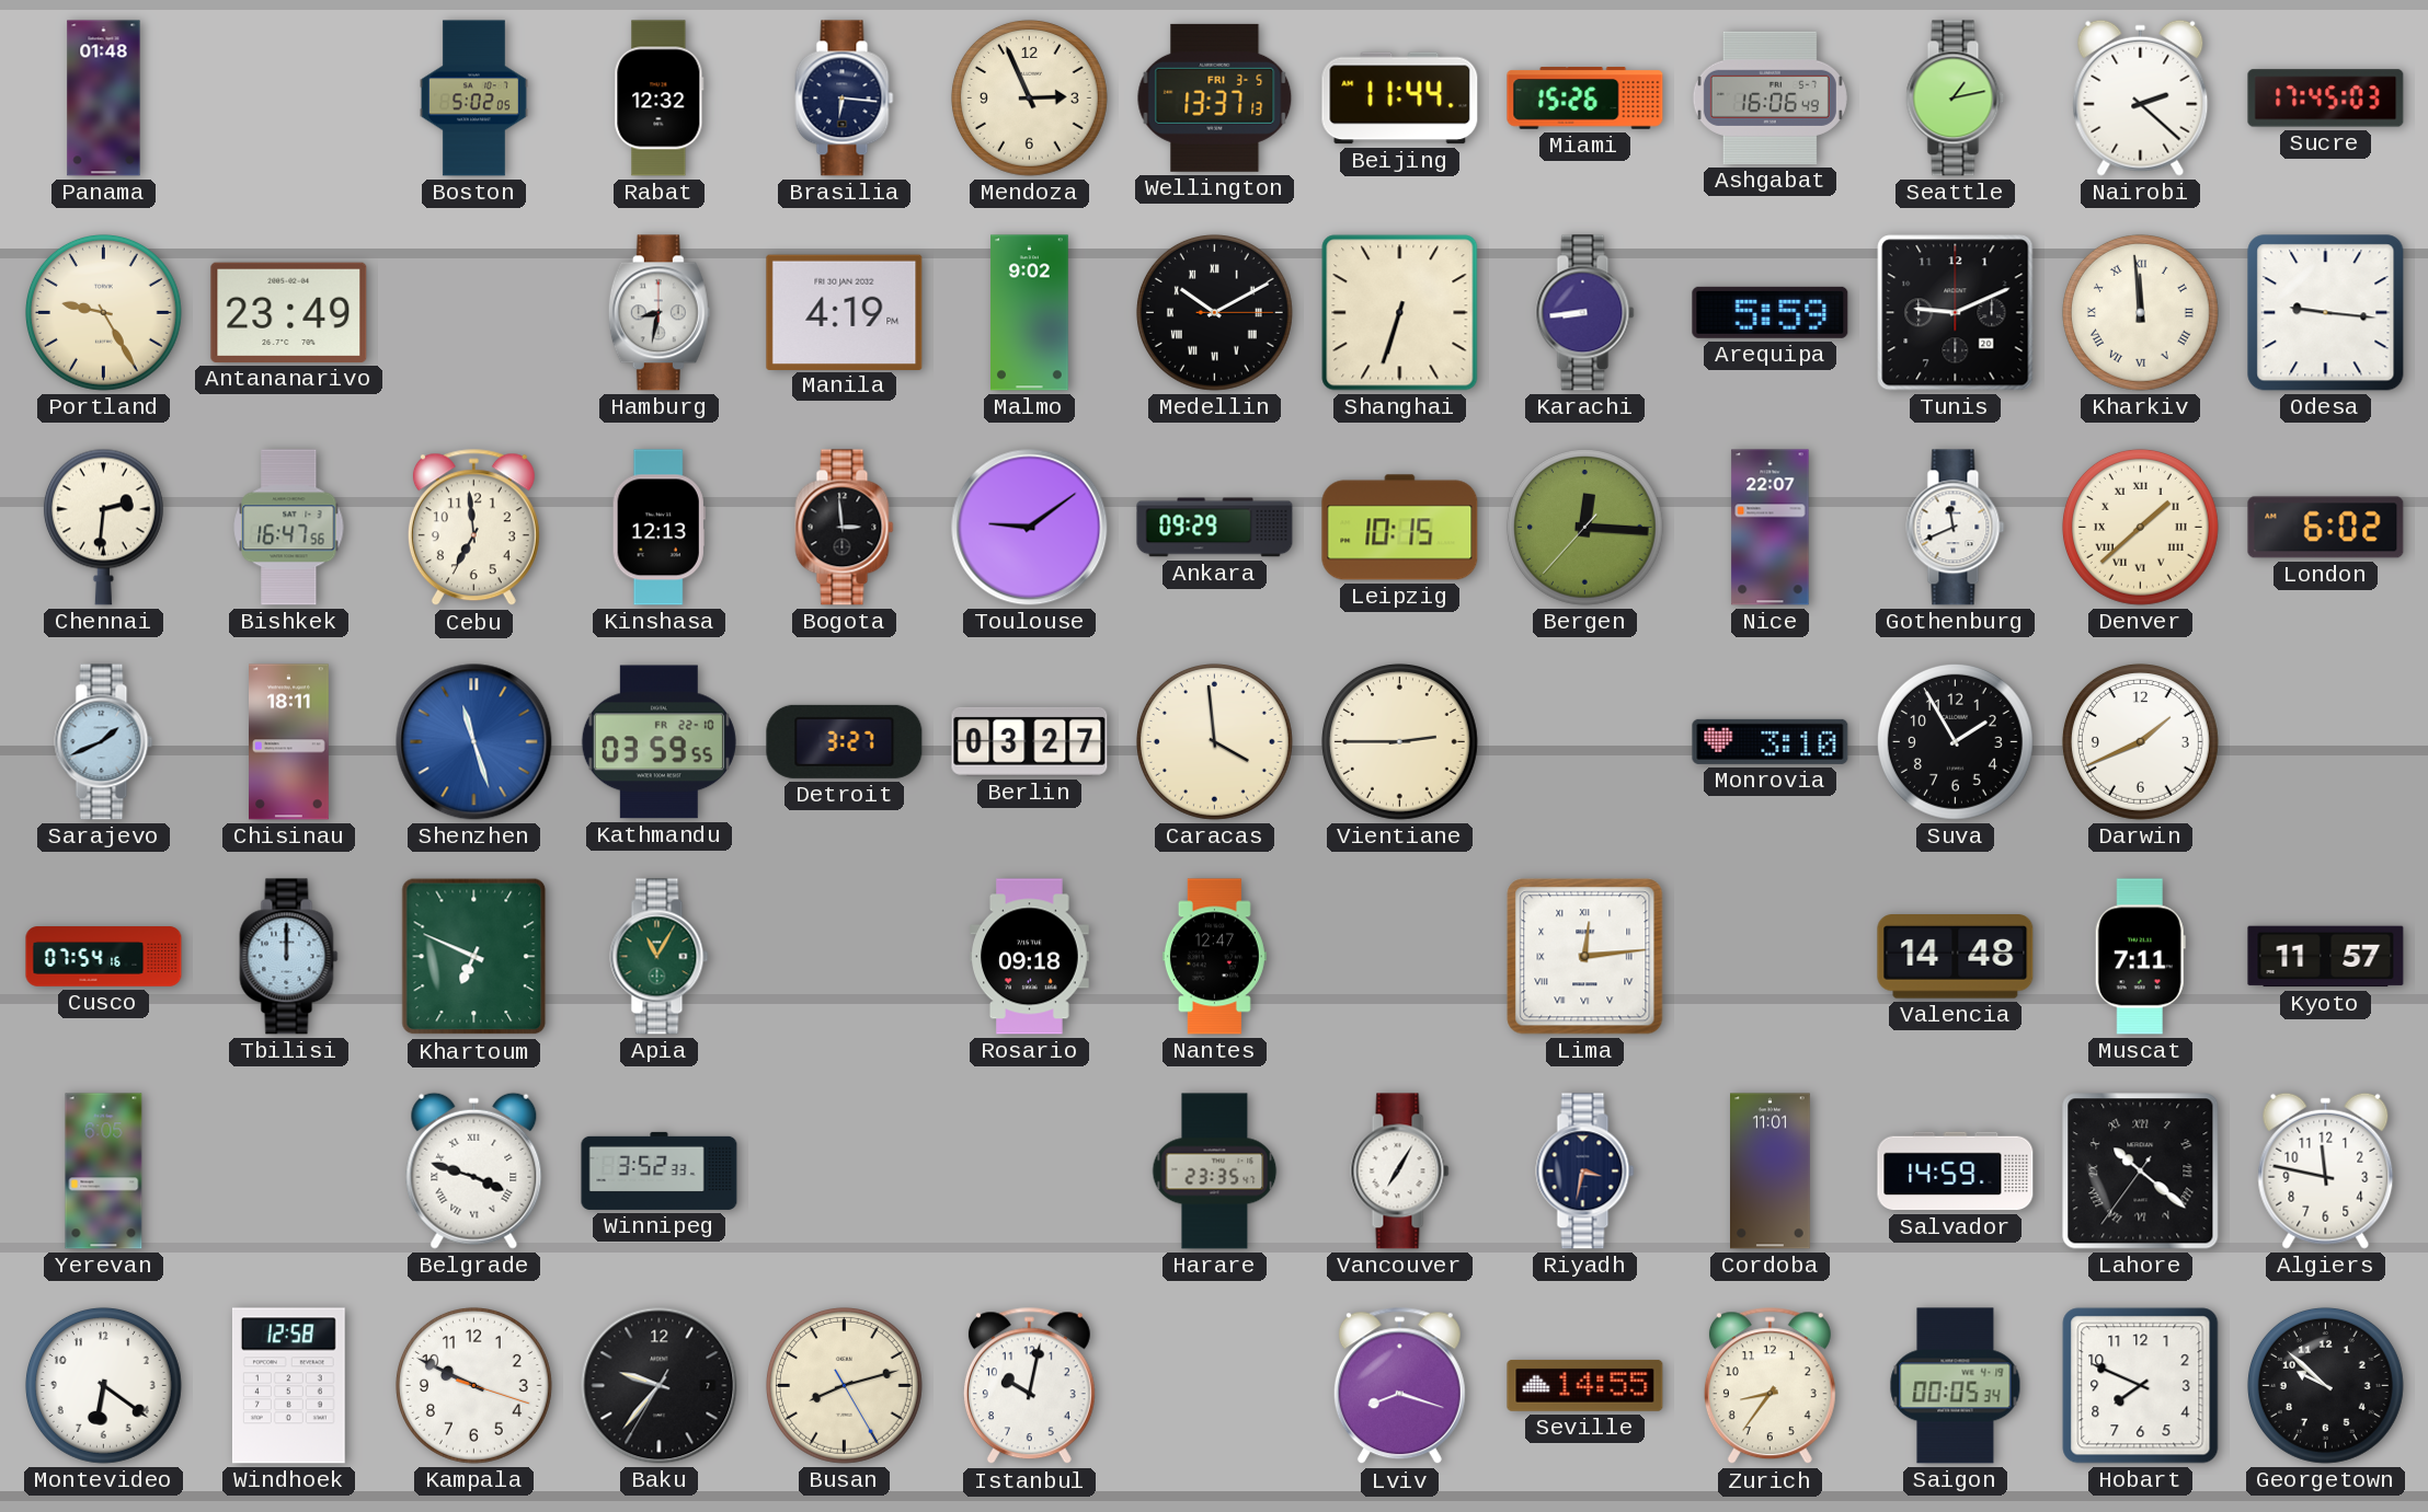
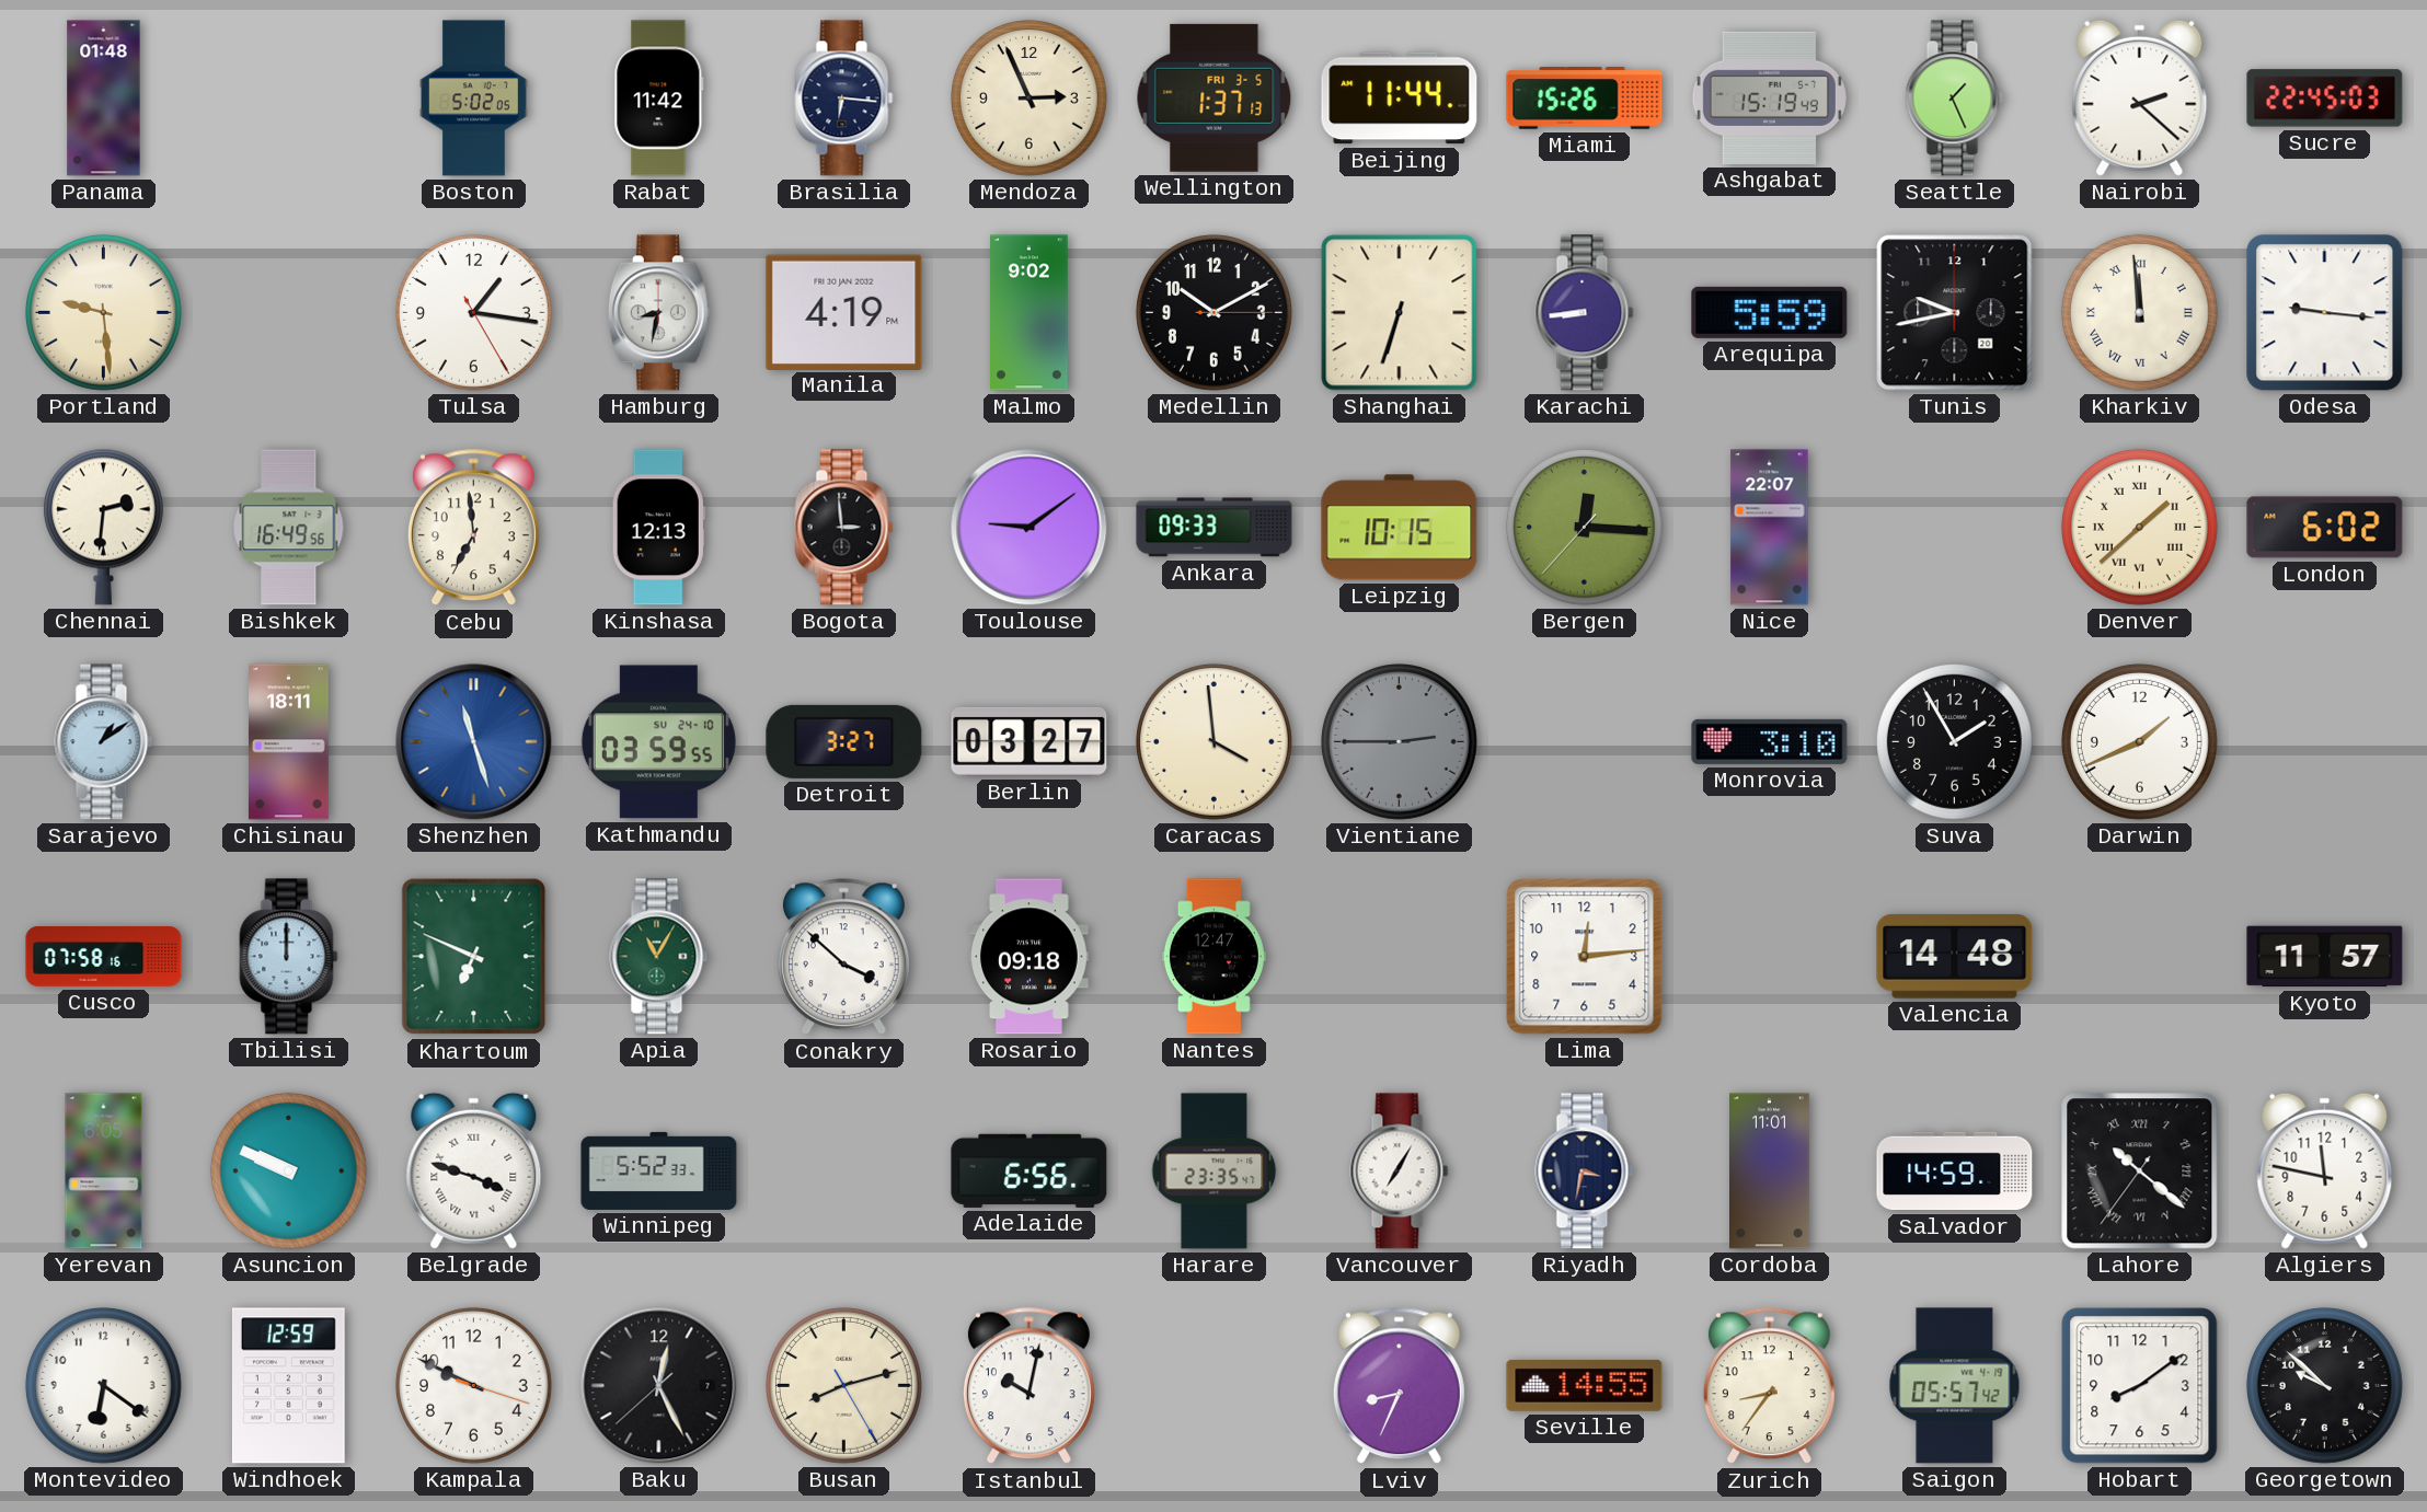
Rabat: 12:32 -> 11:42 (659, 99)
Wellington: 13:37 -> 1:37 (1215, 97)
Ashgabat: 16:06 -> 15:19 (1769, 97)
Seattle: 1:13 -> 1:26 (1955, 99)
Sucre: 17:45 -> 22:45 (2325, 99)
Portland: 9:25 -> 9:29 (103, 312)
Antananarivo: 23:49 -> none (289, 312)
Tulsa: none -> 1:16 (473, 312)
Medellin numerals: Roman -> Arabic (1213, 312)
Tunis: 9:11 -> 9:43 (1955, 313)
Bishkek: 16:47 -> 16:49 (289, 528)
Ankara: 09:29 -> 09:33 (1215, 528)
Gothenburg: 11:41 -> none (1956, 528)
Sarajevo: 1:41 -> 1:09 (104, 742)
Kathmandu date: FR 22-10 -> SU 24-10 (658, 742)
Vientiane dial: cream -> grey (1399, 741)
Cusco: 07:54 -> 07:58 (104, 957)
Conakry: none -> 3:52 (843, 957)
Lima numerals: Roman -> Arabic (1585, 957)
Muscat: 7:11 -> none (2140, 957)
Asuncion: none -> 9:49 (288, 1170)
Winnipeg: 3:52 -> 5:52 (659, 1170)
Adelaide: none -> 6:56 (1030, 1170)
Windhoek: 12:58 -> 12:59 (288, 1386)
Baku: 9:36 -> 12:25 (659, 1386)
Lviv: 8:18 -> 8:34 (1399, 1386)
Saigon: 00:05 -> 05:57 (1955, 1386)
Hobart: 7:49 -> 8:09 (2140, 1386)
